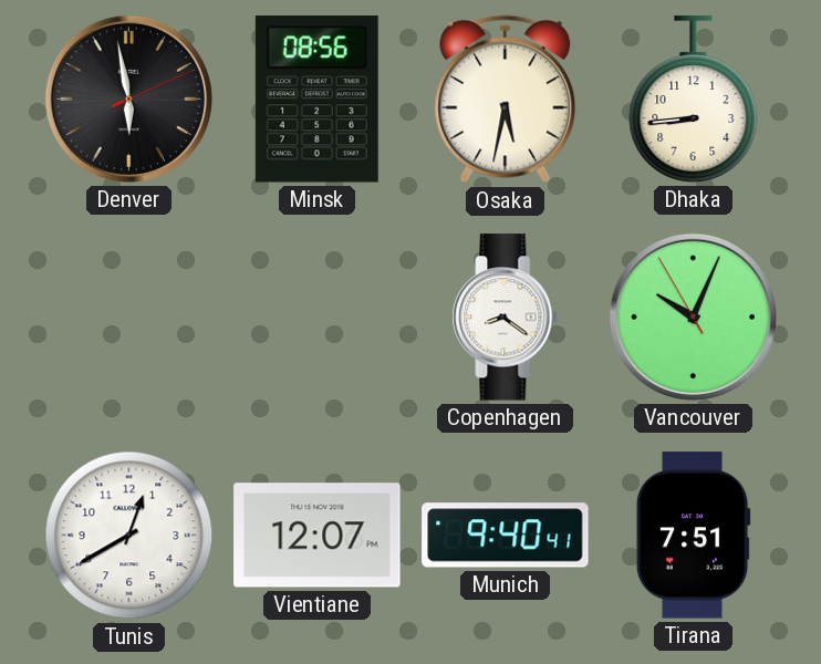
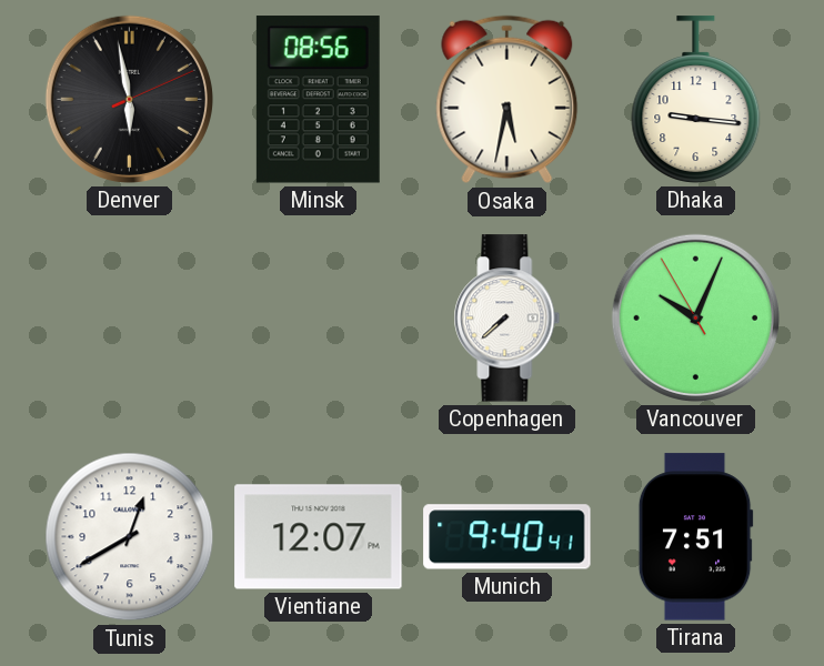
Dhaka: 8:44 -> 9:16 (696, 100)
Copenhagen: 8:21 -> 7:38 (508, 319)
